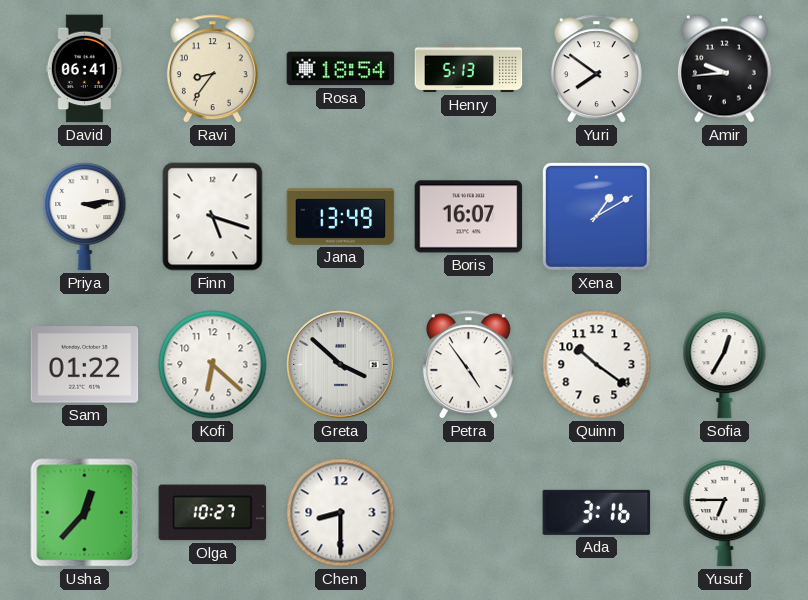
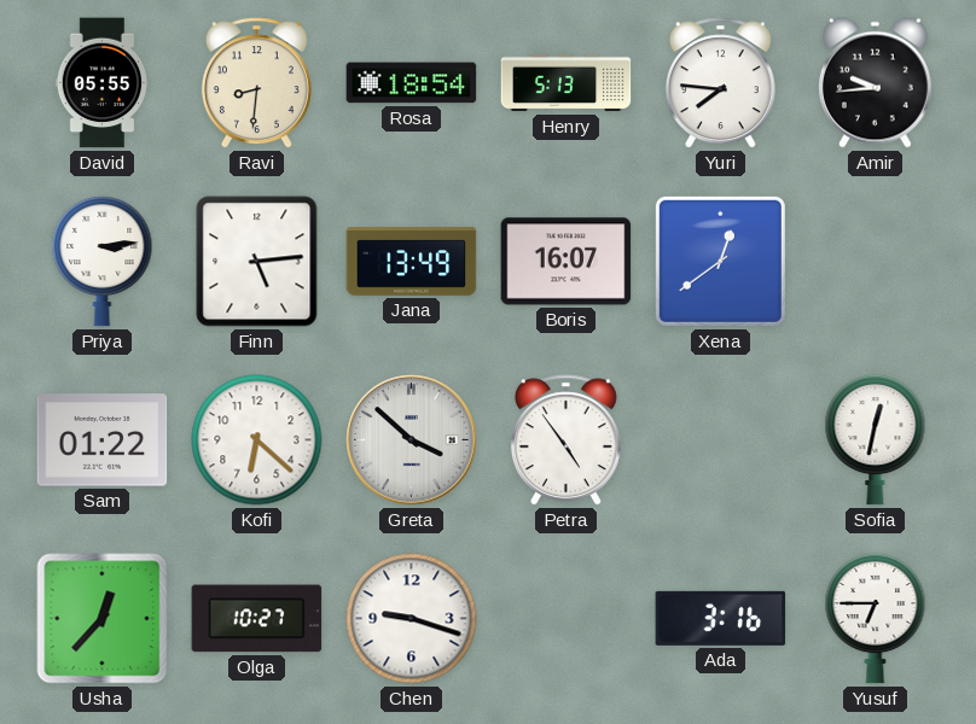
David: 06:41 -> 05:55 (103, 83)
Ravi: 8:36 -> 8:31 (256, 83)
Yuri: 7:51 -> 7:46 (720, 83)
Finn: 5:18 -> 5:14 (257, 262)
Xena: 1:10 -> 12:39 (720, 261)
Quinn: 10:21 -> none (597, 365)
Sofia: 12:35 -> 12:32 (876, 439)
Chen: 8:30 -> 9:18 (412, 619)
